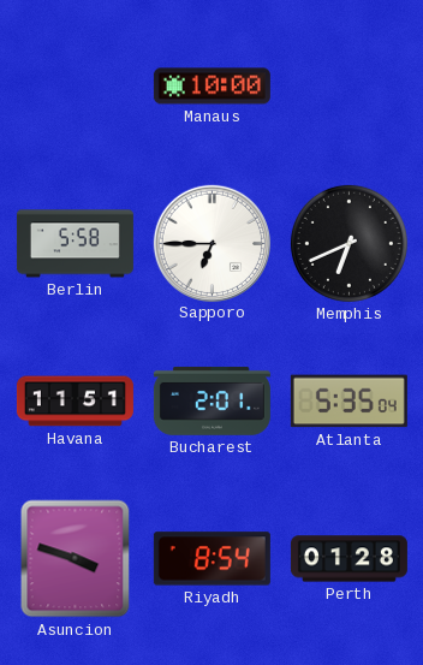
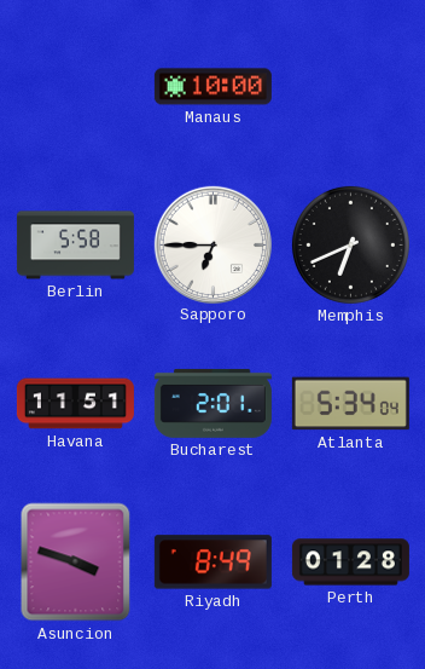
Atlanta: 5:35 -> 5:34 (350, 404)
Riyadh: 8:54 -> 8:49 (212, 563)
